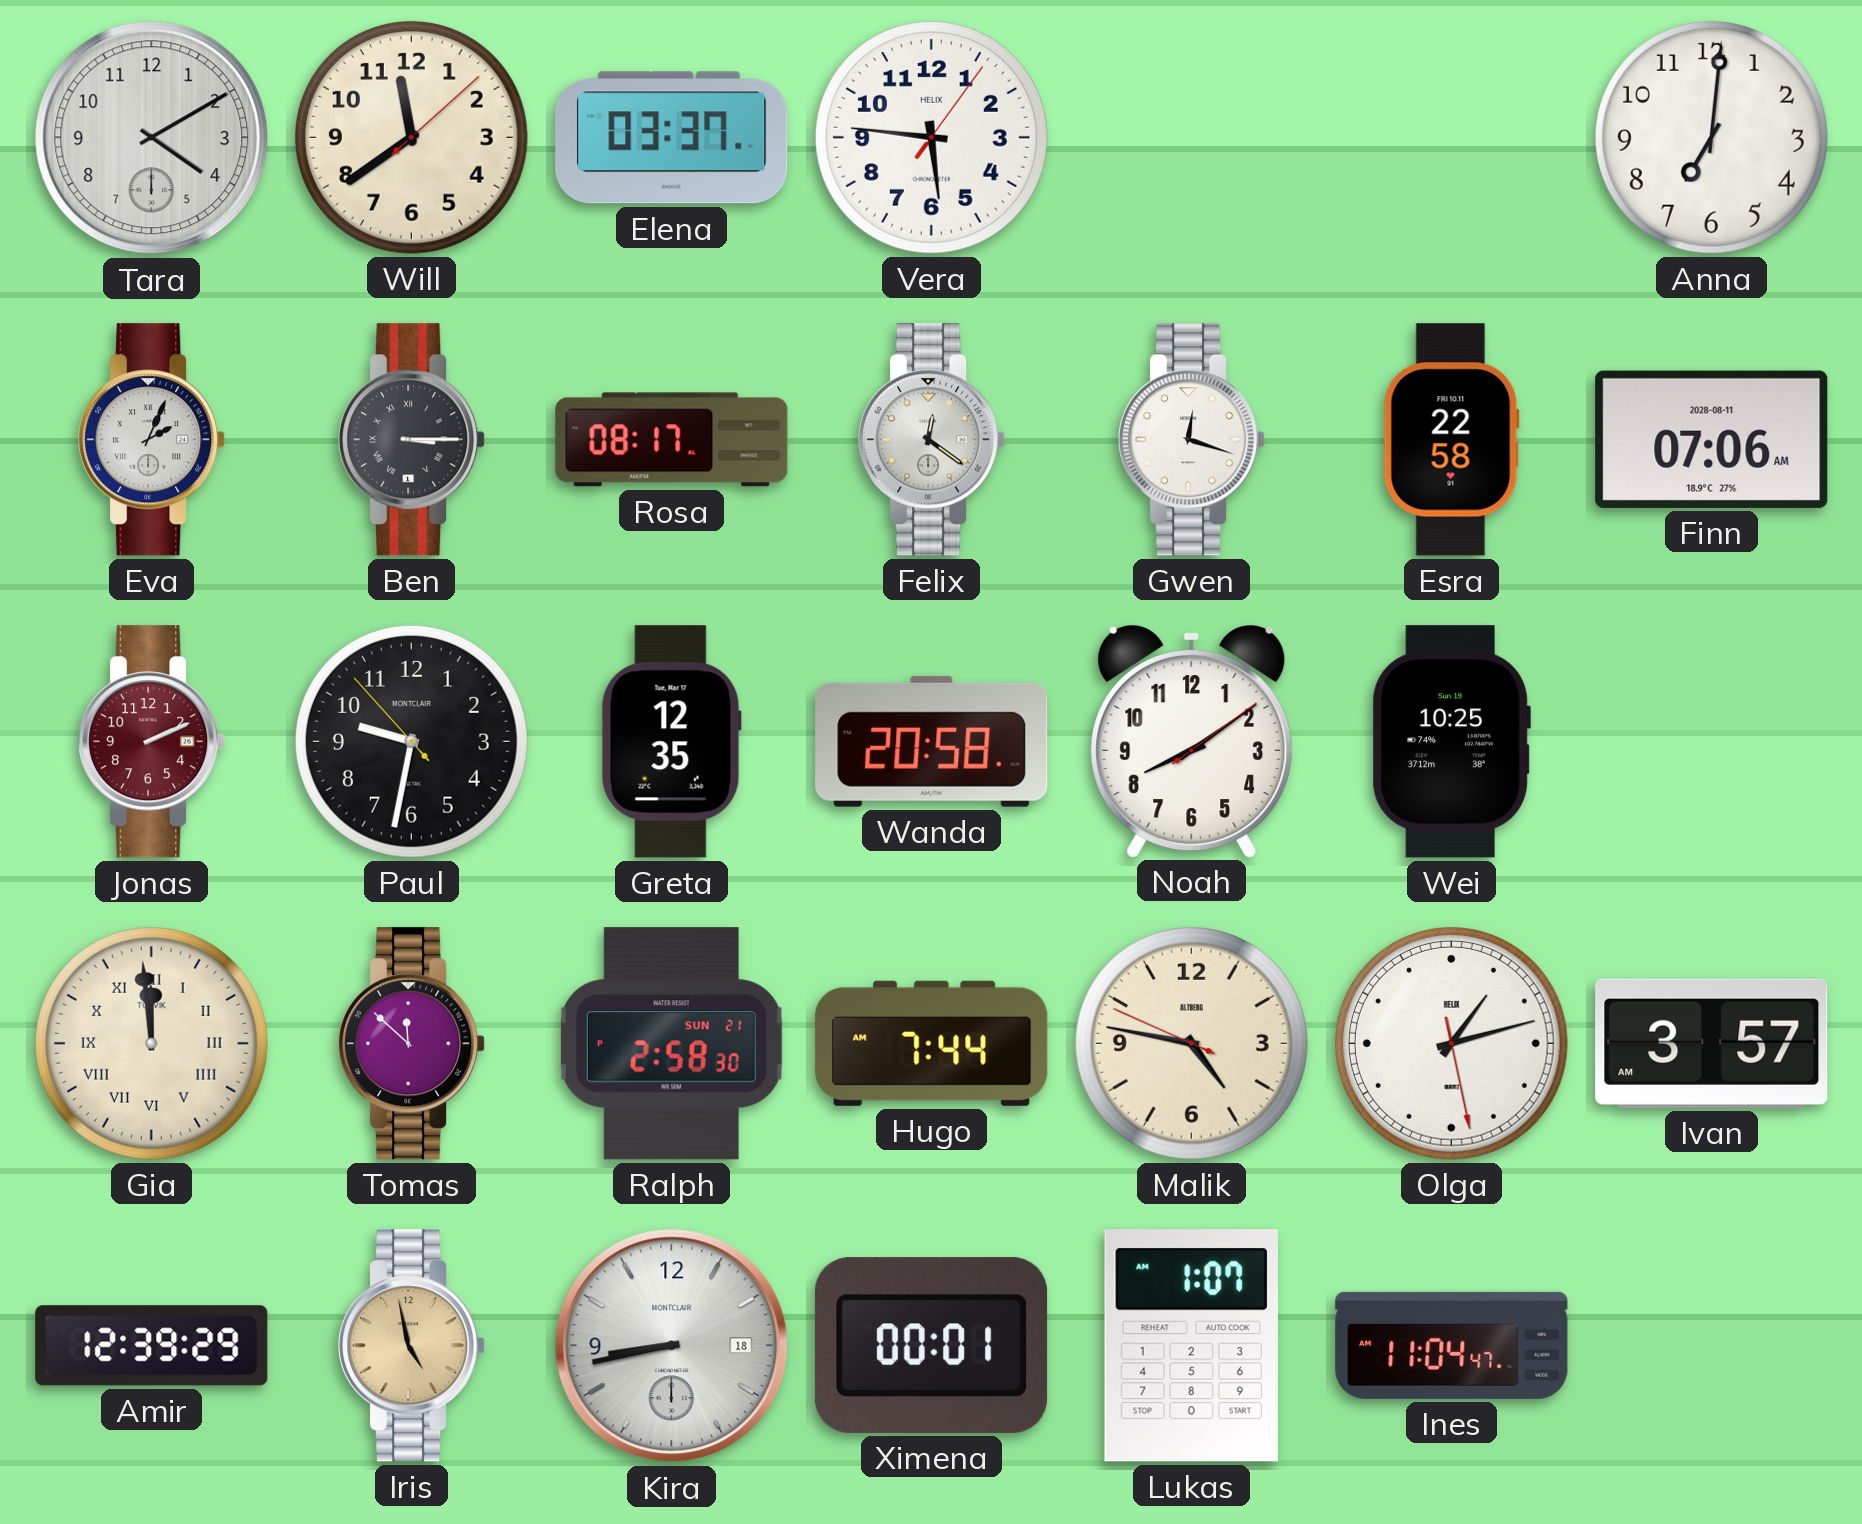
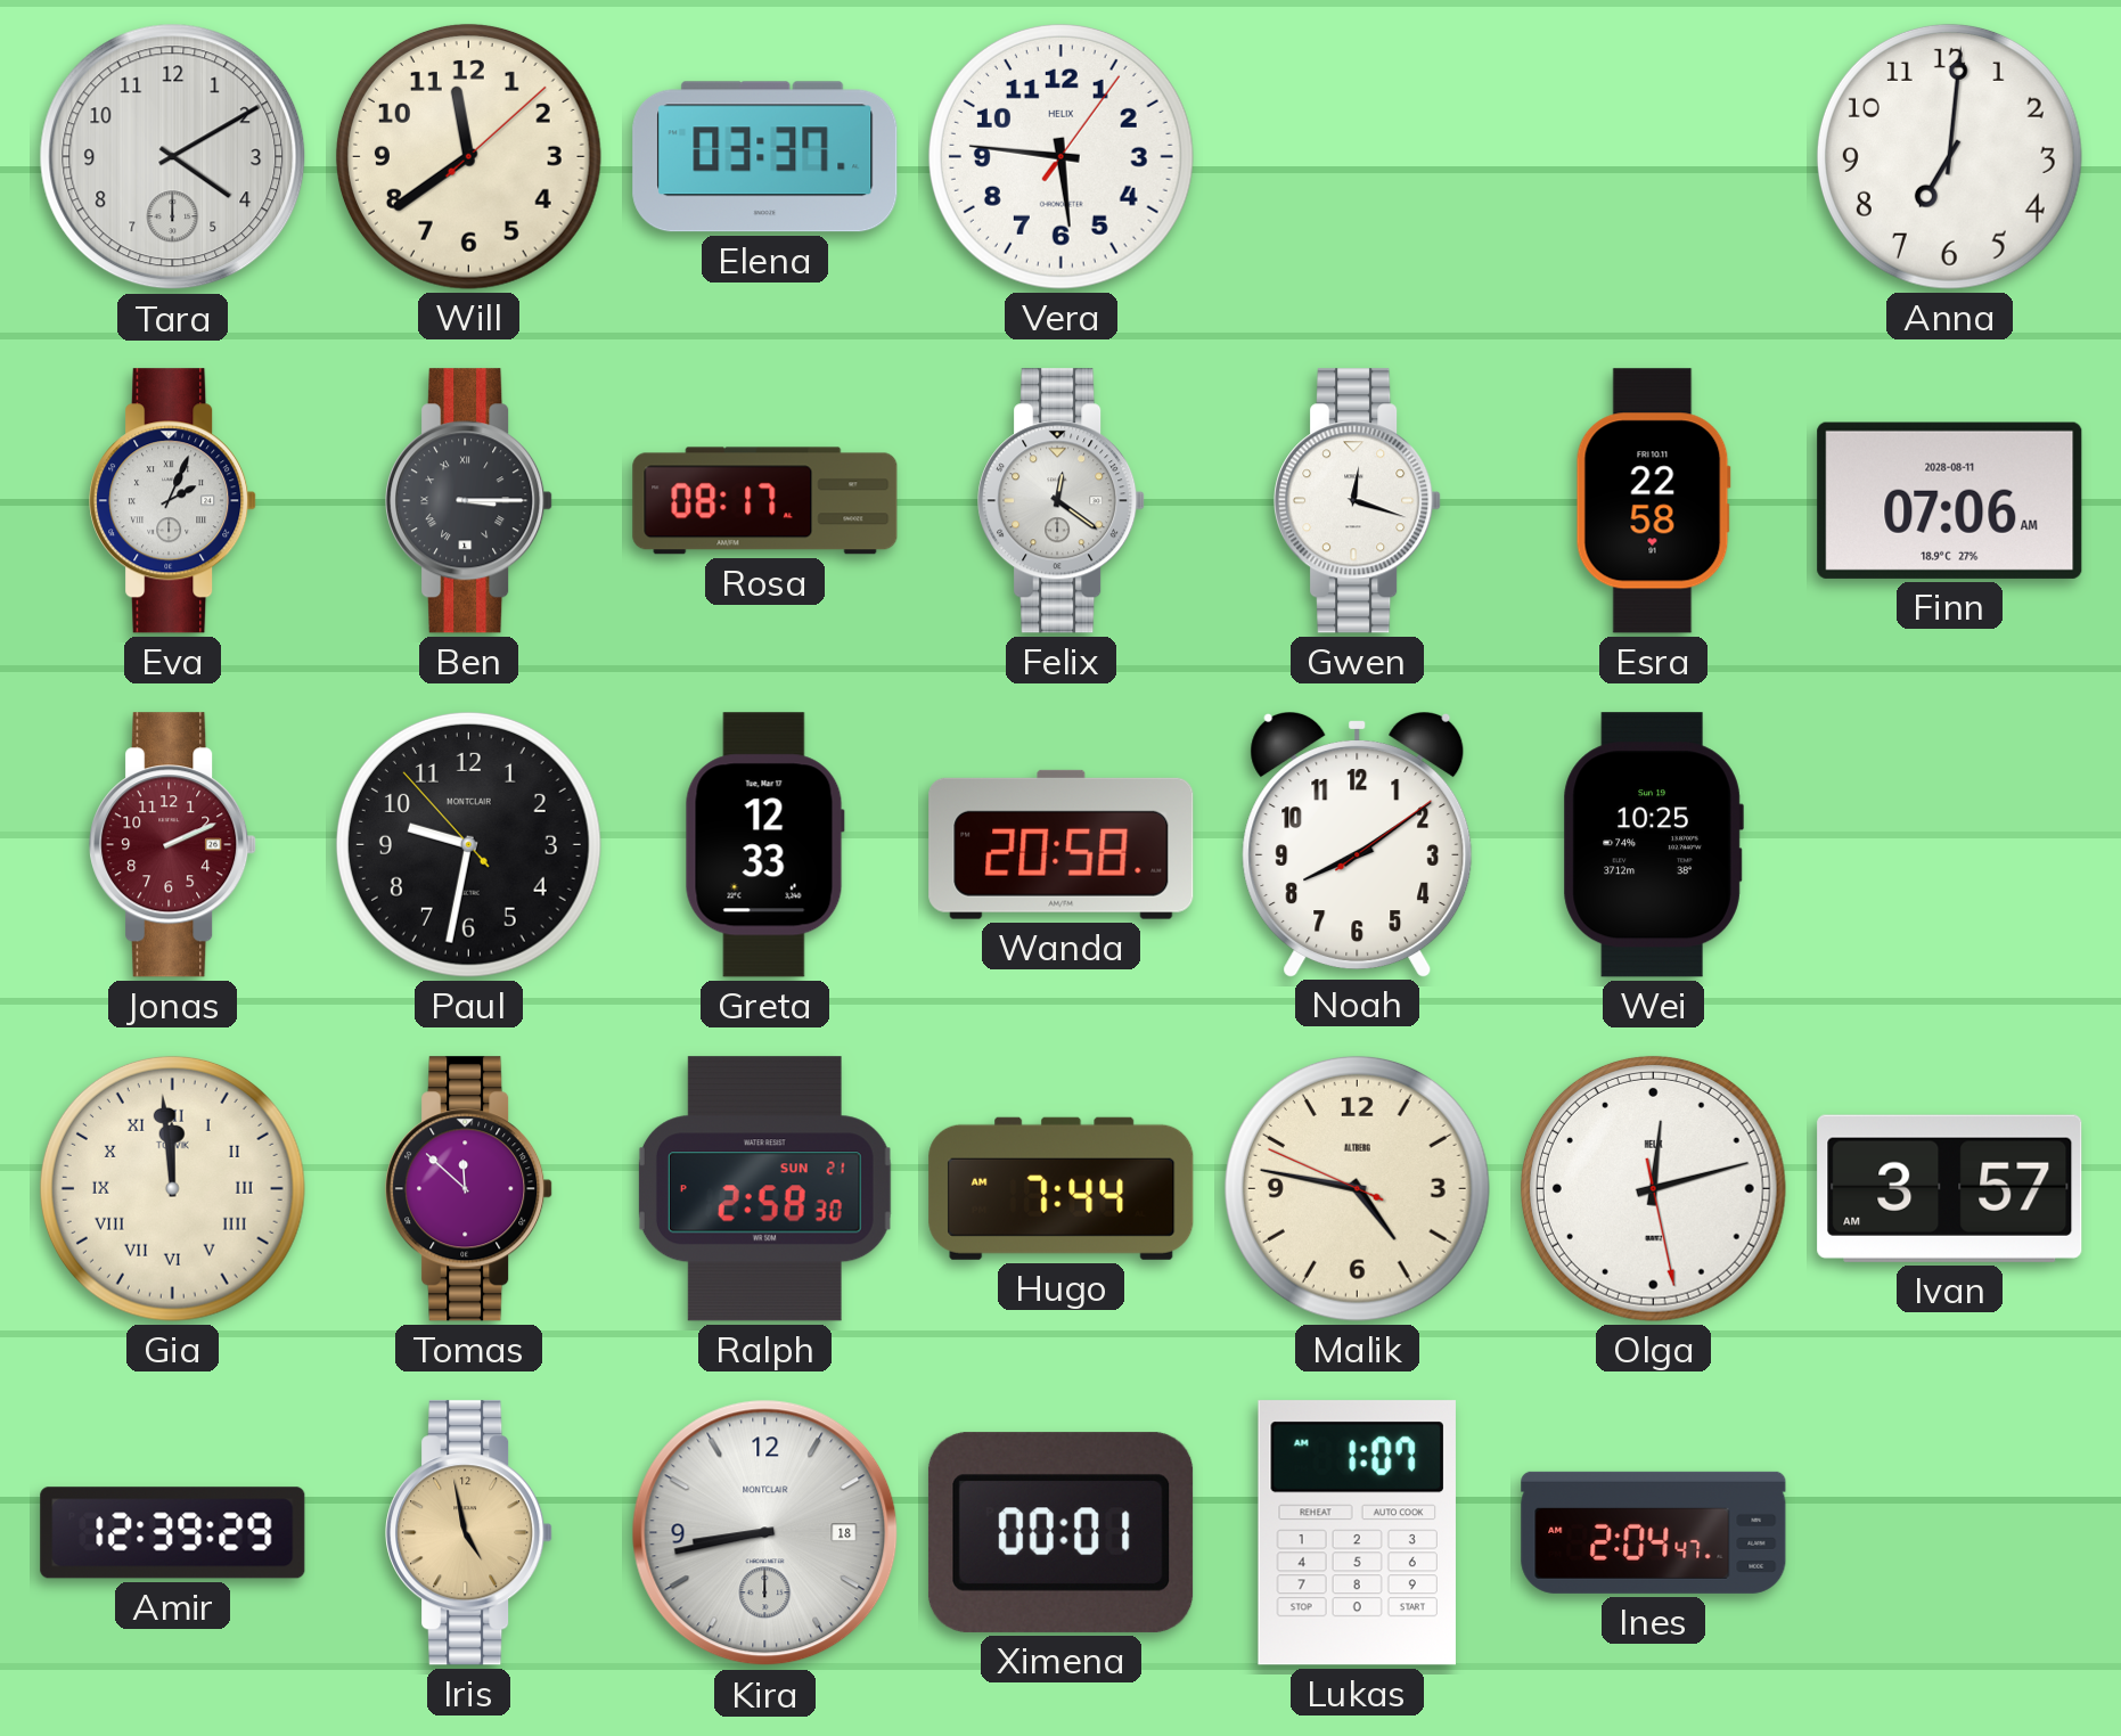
Greta: 12:35 -> 12:33 (764, 845)
Olga: 1:12 -> 12:12 (1653, 1188)
Ines: 11:04 -> 2:04 (1654, 1532)
